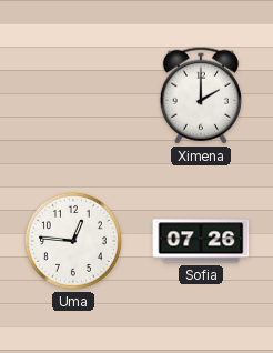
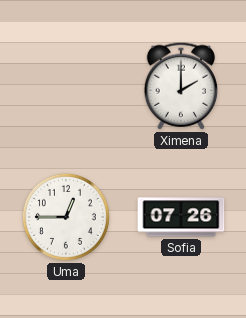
Uma: 12:46 -> 12:45 (66, 217)
